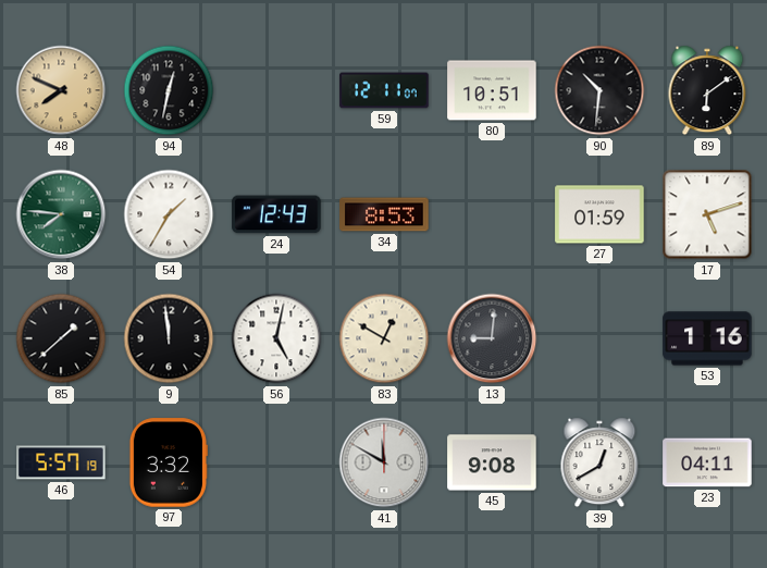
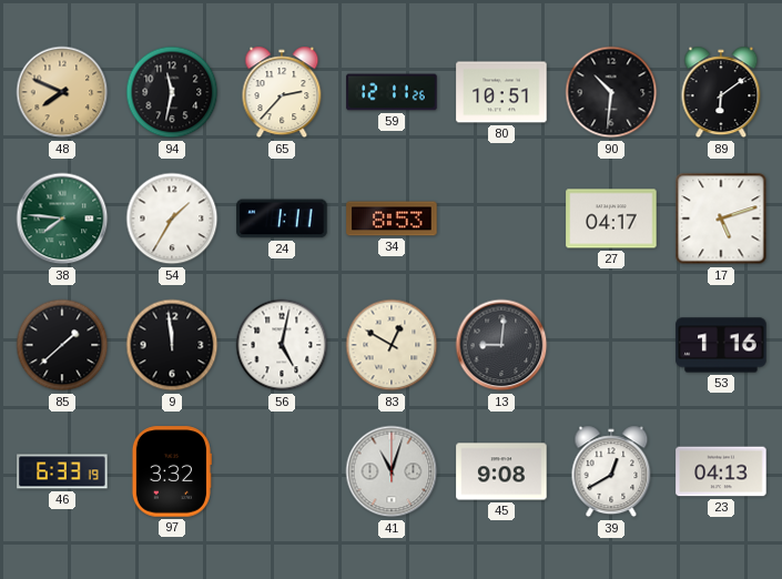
94: 12:32 -> 11:32 (172, 92)
65: none -> 2:37 (282, 92)
59: 12:11:07 -> 12:11:26 (392, 92)
24: 12:43 -> 1:11 (282, 219)
27: 01:59 -> 04:17 (611, 219)
46: 5:57 -> 6:33 (62, 471)
41: 11:50 -> 11:03 (392, 471)
23: 04:11 -> 04:13 (721, 471)
